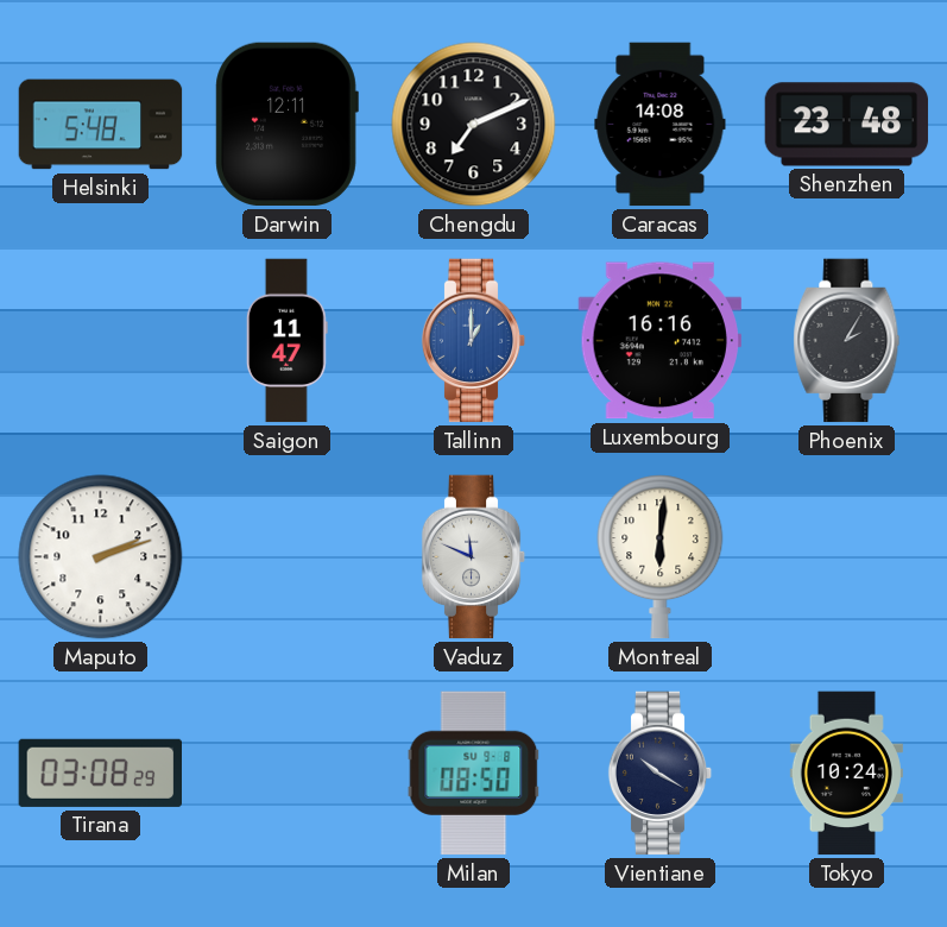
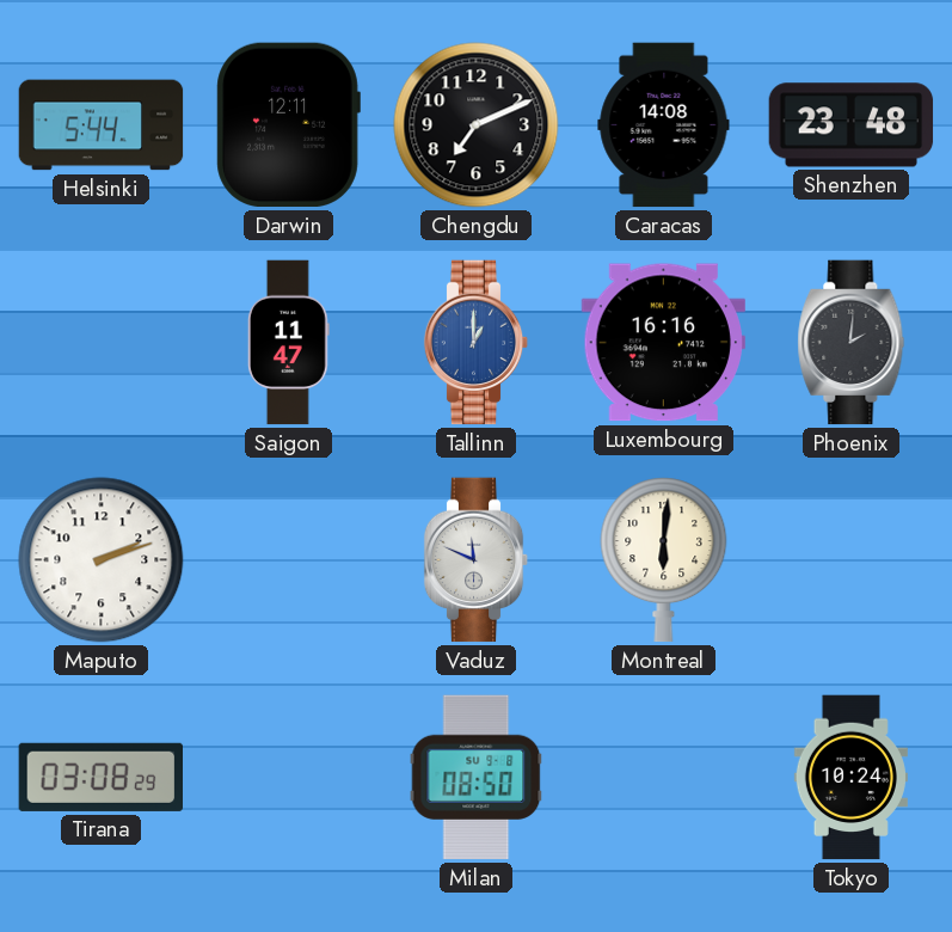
Helsinki: 5:48 -> 5:44 (102, 125)
Phoenix: 2:05 -> 2:01 (852, 343)
Vientiane: 10:20 -> none (661, 774)
